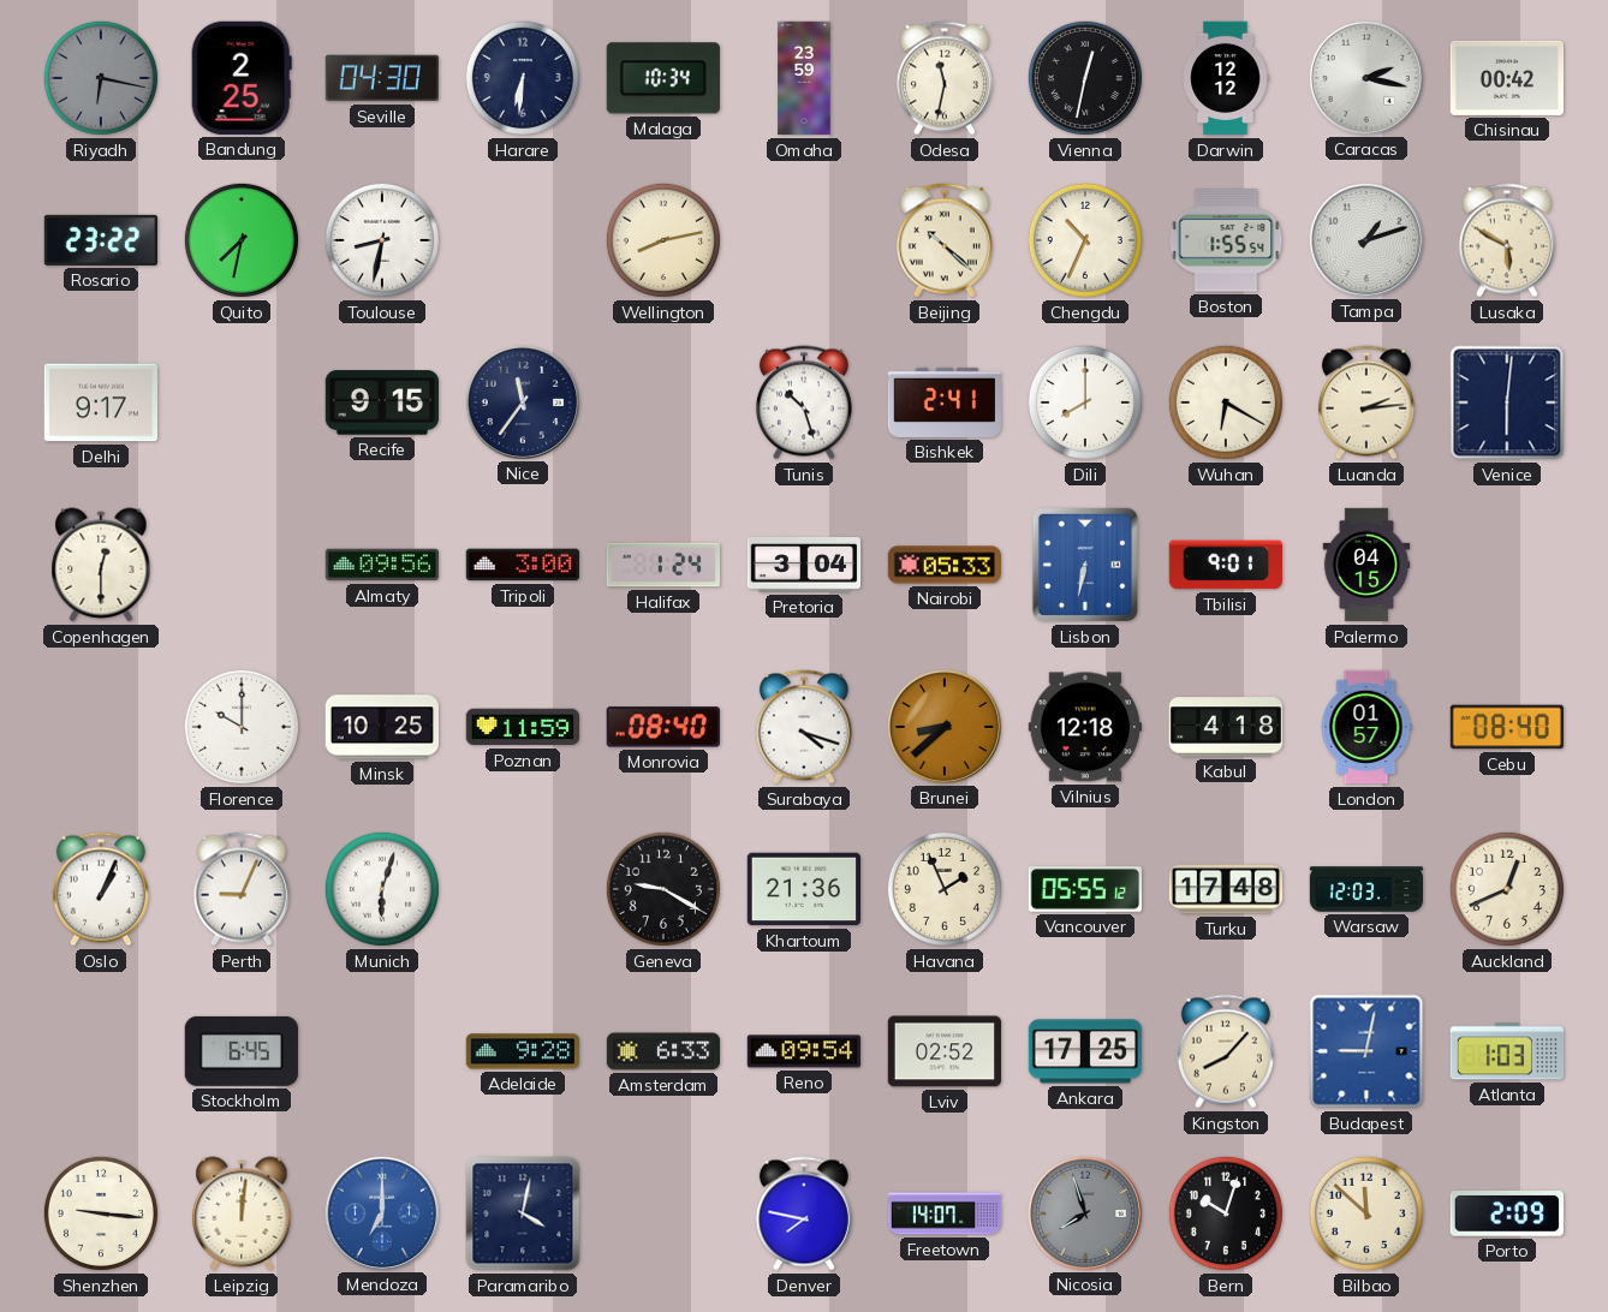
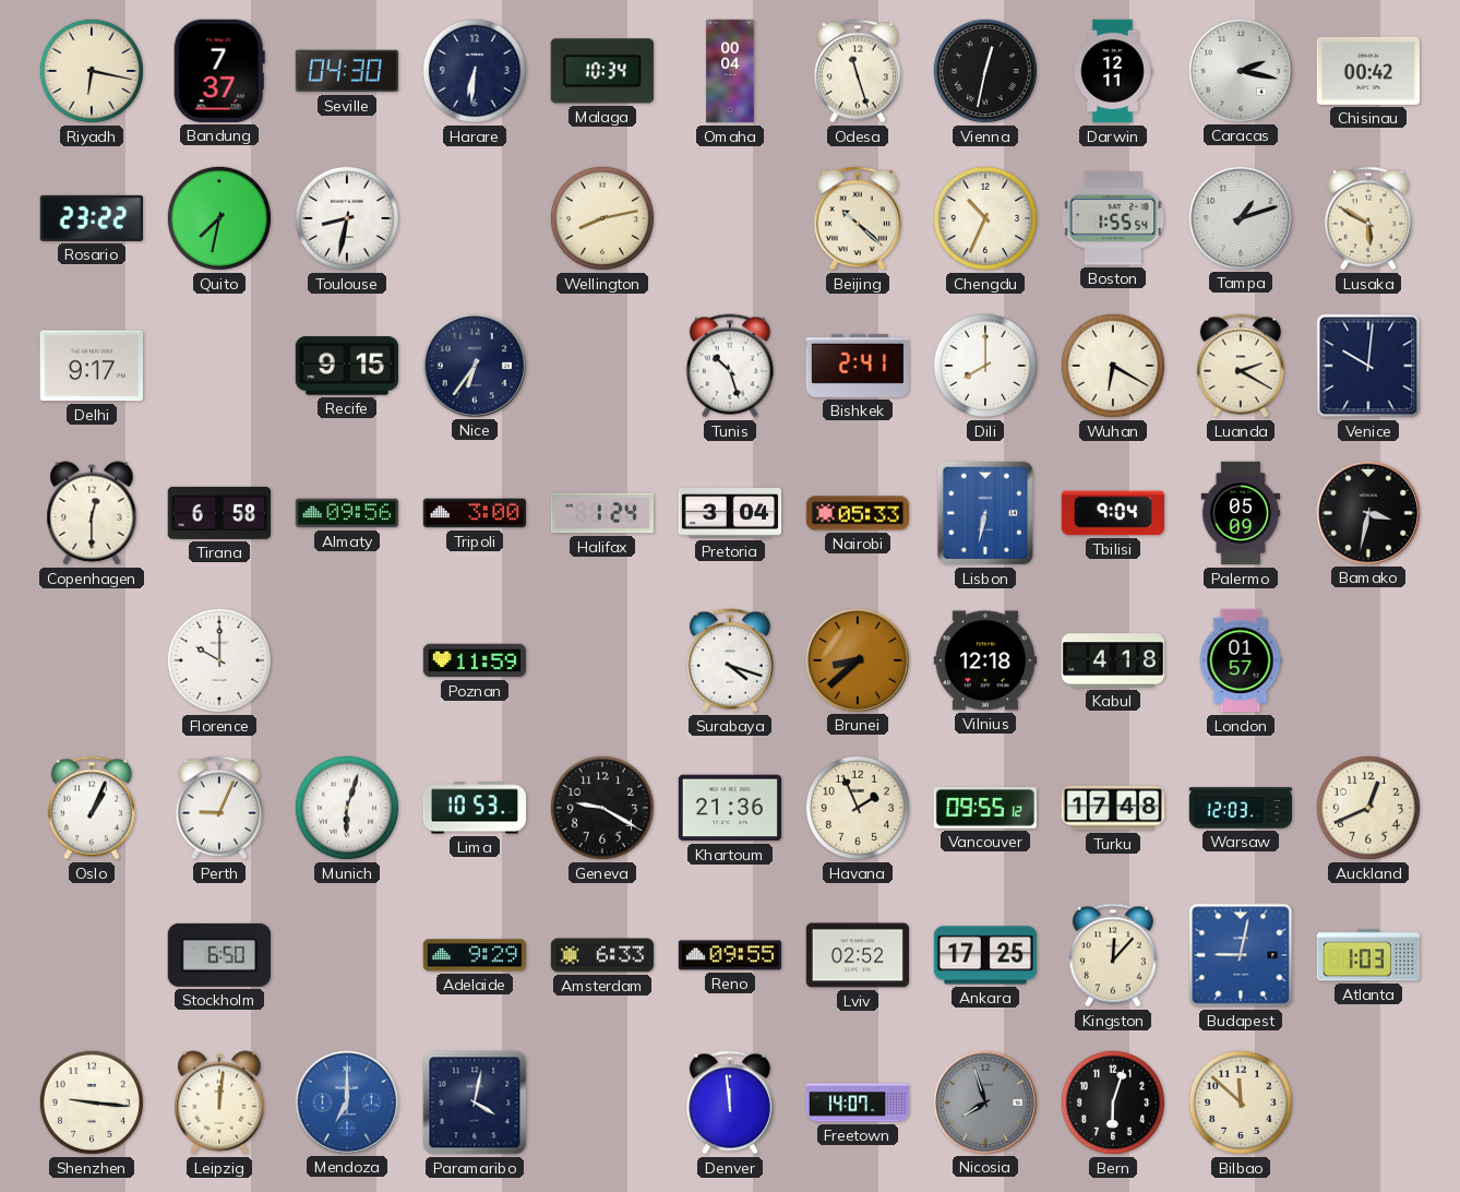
Riyadh dial: grey -> cream (92, 71)
Bandung: 2:25 -> 7:37 (219, 71)
Omaha: 23:59 -> 00:04 (730, 71)
Odesa: 11:32 -> 11:27 (858, 71)
Darwin: 12:12 -> 12:11 (1113, 71)
Nice: 11:36 -> 6:36 (474, 365)
Luanda: 2:14 -> 2:20 (1241, 366)
Venice: 6:01 -> 10:01 (1368, 366)
Tirana: none -> 6:58 (218, 513)
Tbilisi: 9:01 -> 9:04 (1112, 513)
Palermo: 04:15 -> 05:09 (1241, 513)
Bamako: none -> 3:32 (1367, 512)
Minsk: 10:25 -> none (381, 727)
Monrovia: 08:40 -> none (663, 727)
Cebu: 08:40 -> none (1506, 727)
Lima: none -> 10:53 (475, 808)
Vancouver: 05:55 -> 09:55 (984, 808)
Stockholm: 6:45 -> 6:50 (219, 955)
Adelaide: 9:28 -> 9:29 (475, 955)
Reno: 09:54 -> 09:55 (730, 955)
Kingston: 8:07 -> 12:07 (1113, 955)
Denver: 7:47 -> 11:59 (730, 1102)
Bern: 10:03 -> 6:03 (1113, 1102)
Porto: 2:09 -> none (1507, 1213)
